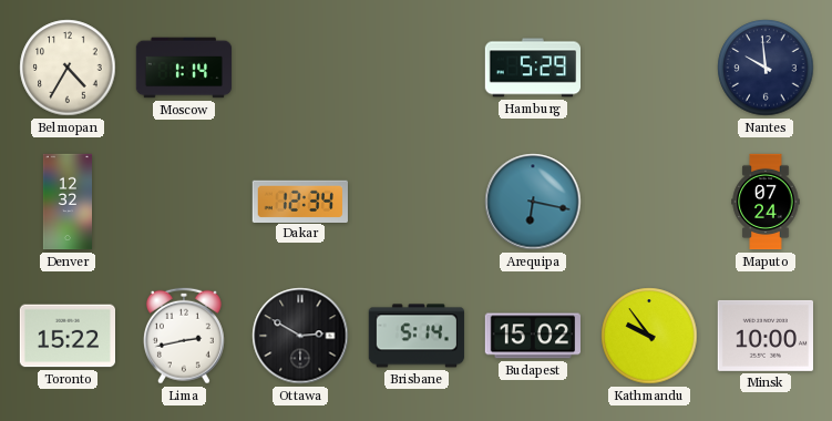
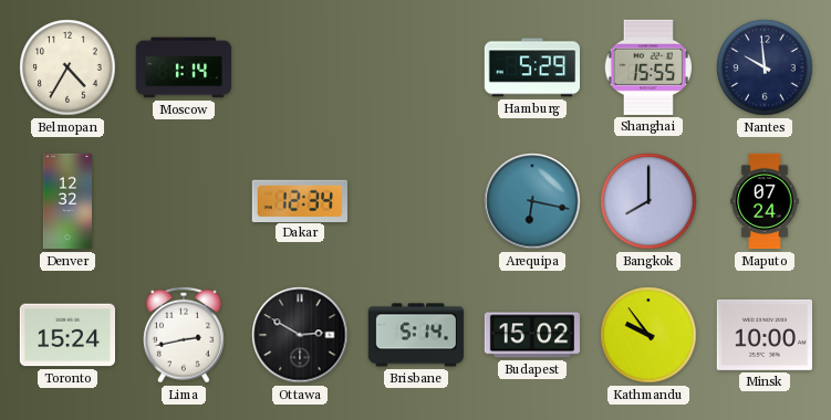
Shanghai: none -> 15:55 (648, 67)
Bangkok: none -> 8:00 (648, 201)
Toronto: 15:22 -> 15:24 (66, 335)
